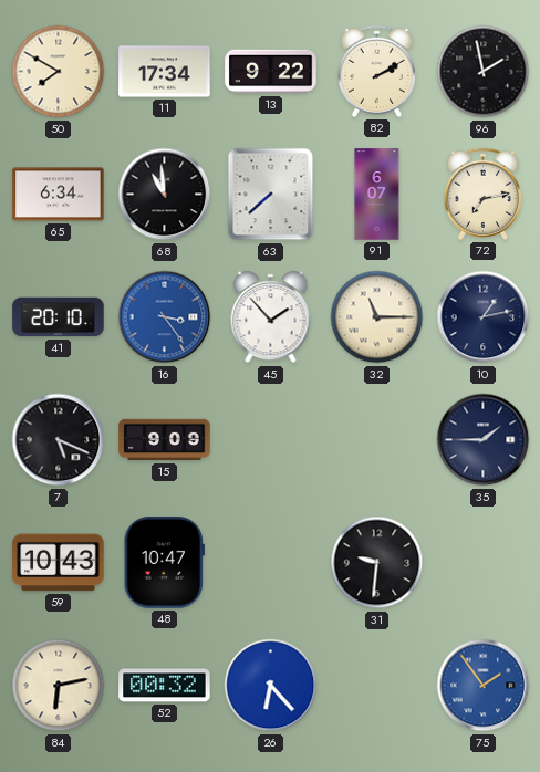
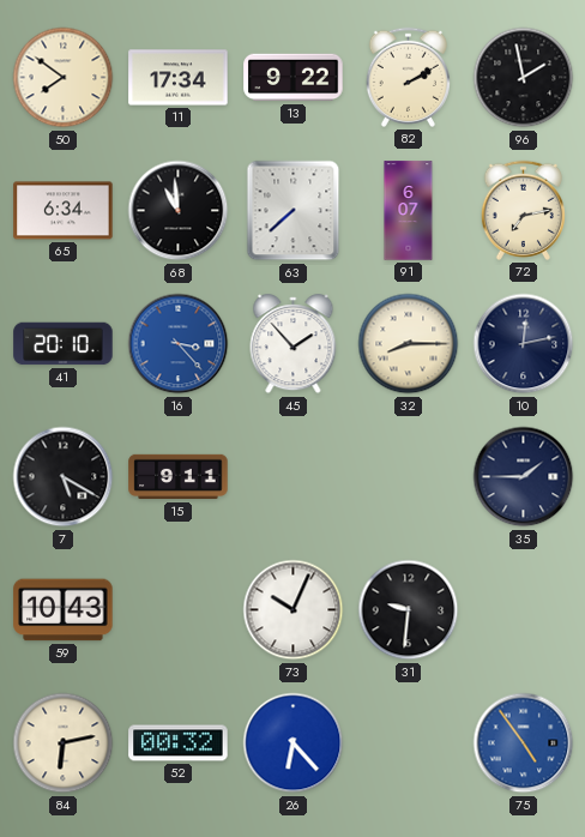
50: 7:50 -> 7:51 (64, 78)
16: 3:24 -> 3:23 (179, 344)
32: 11:15 -> 8:15 (409, 344)
10: 1:13 -> 12:13 (524, 344)
7: 5:19 -> 5:20 (64, 477)
15: 9:09 -> 9:11 (179, 477)
48: 10:47 -> none (164, 563)
73: none -> 10:04 (294, 610)
75: 1:54 -> 4:54 (524, 743)
